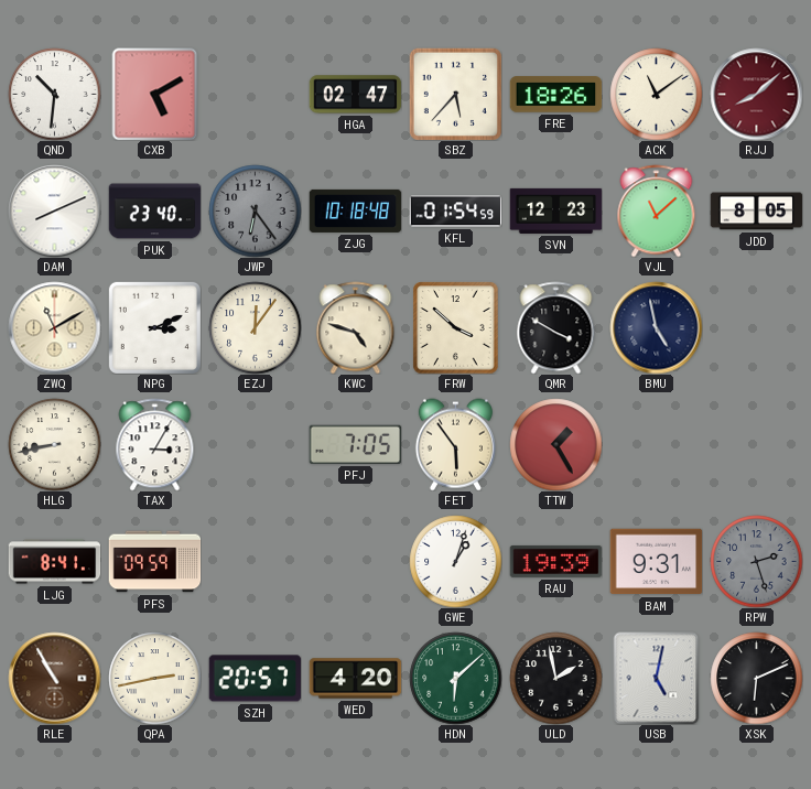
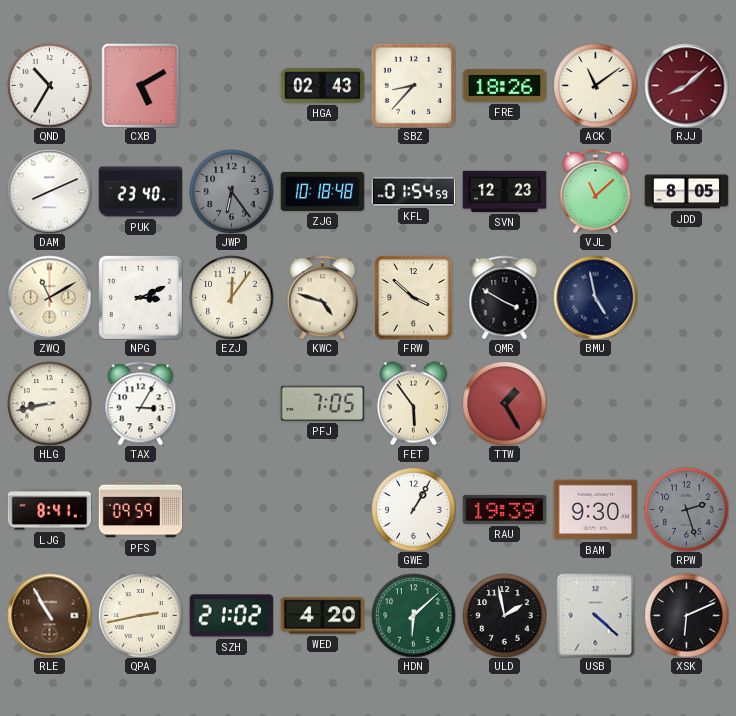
QND: 10:31 -> 10:35 (49, 85)
HGA: 02:47 -> 02:43 (322, 86)
SBZ: 5:37 -> 8:37 (413, 85)
GWE: 1:03 -> 1:05 (413, 509)
BAM: 9:31 -> 9:30 (595, 510)
SZH: 20:57 -> 21:02 (231, 616)
USB: 5:02 -> 4:22 (596, 615)
